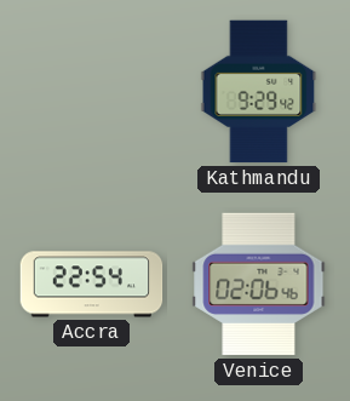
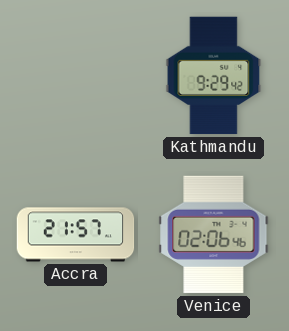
Accra: 22:54 -> 21:57 (76, 235)
